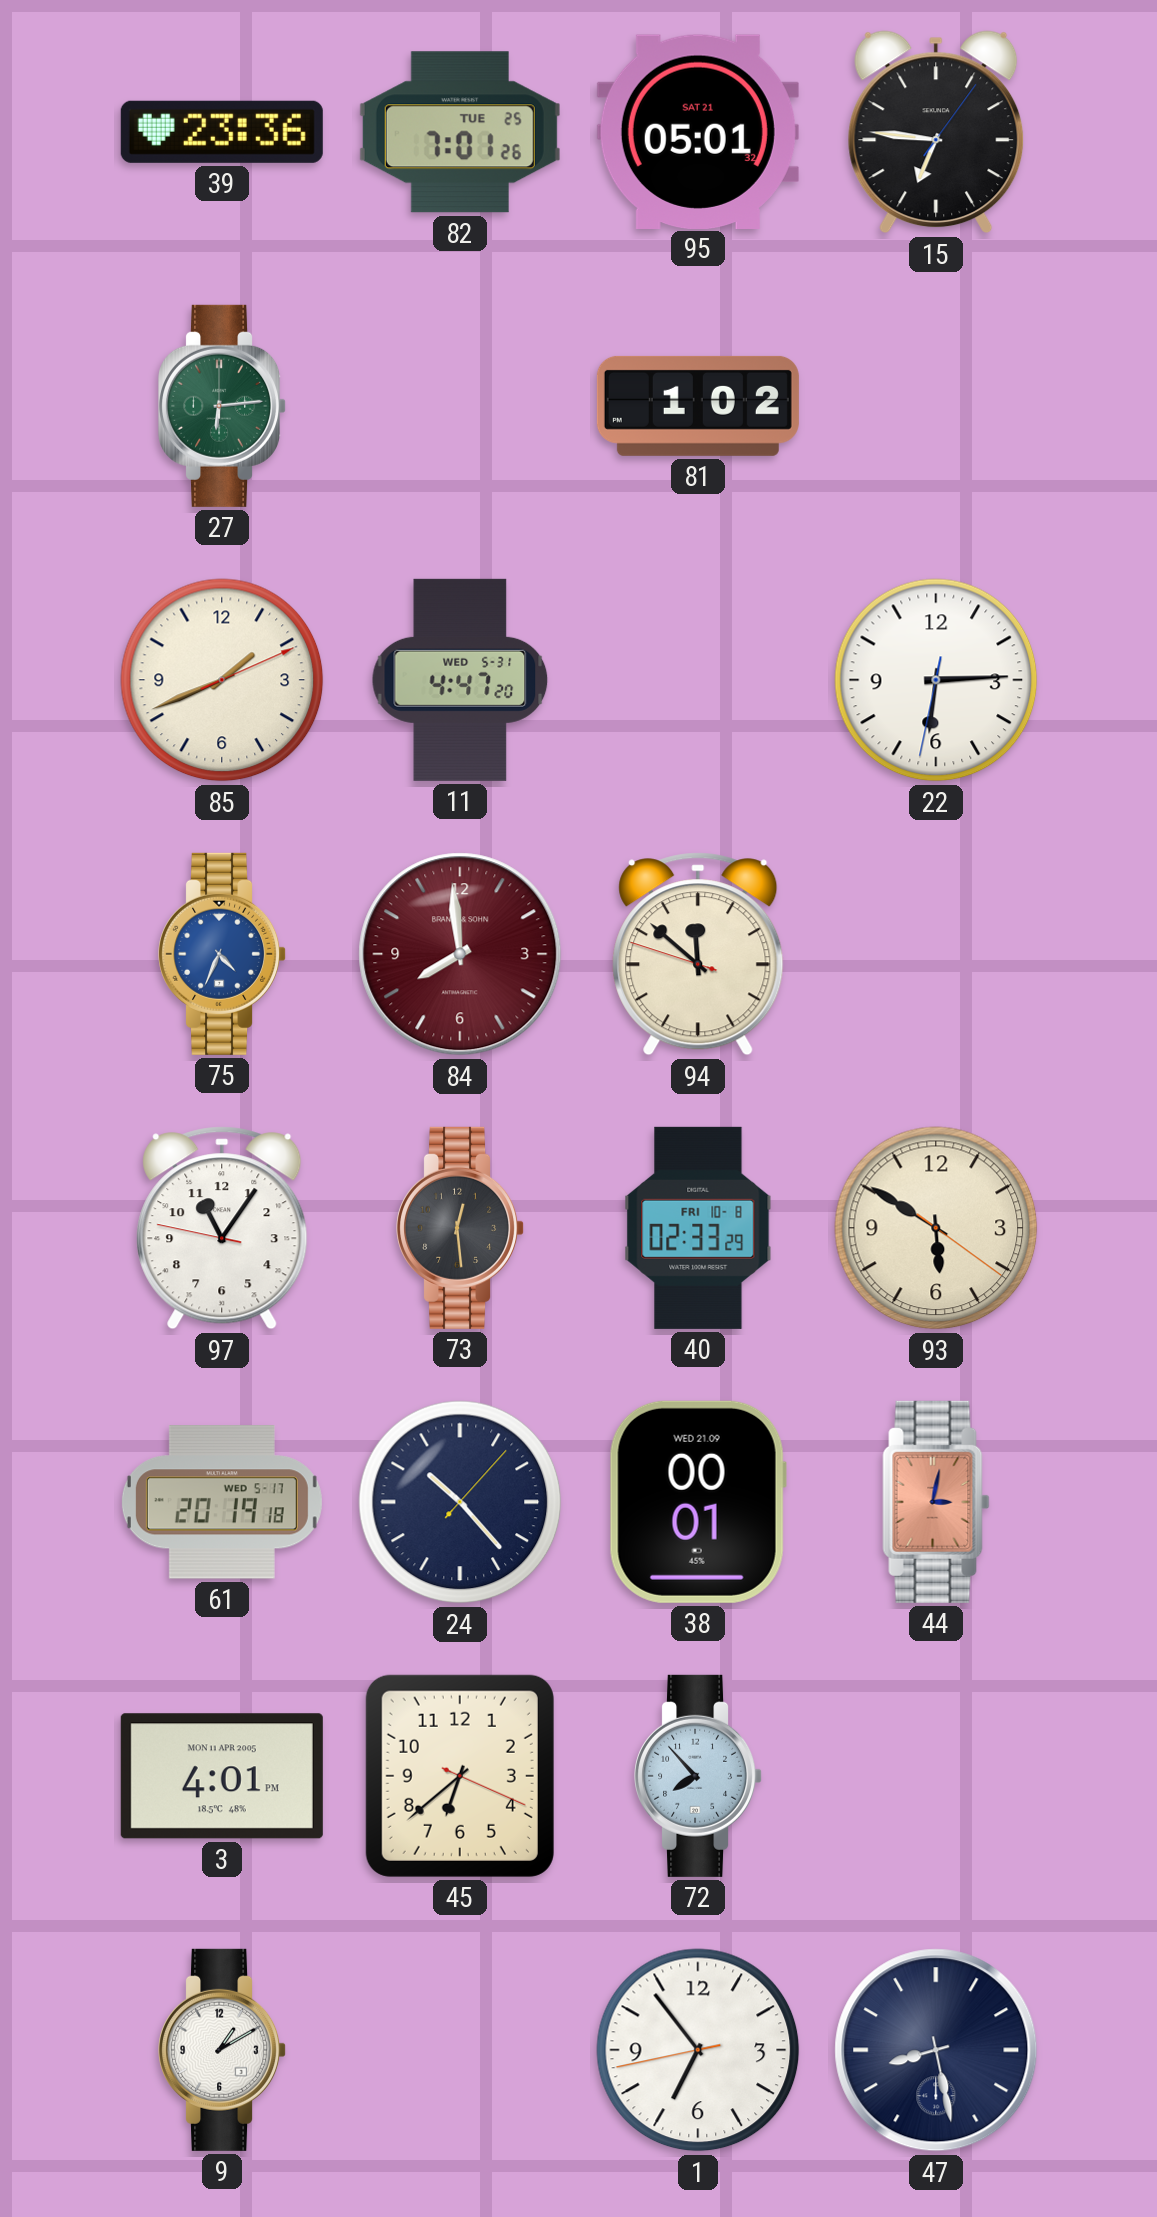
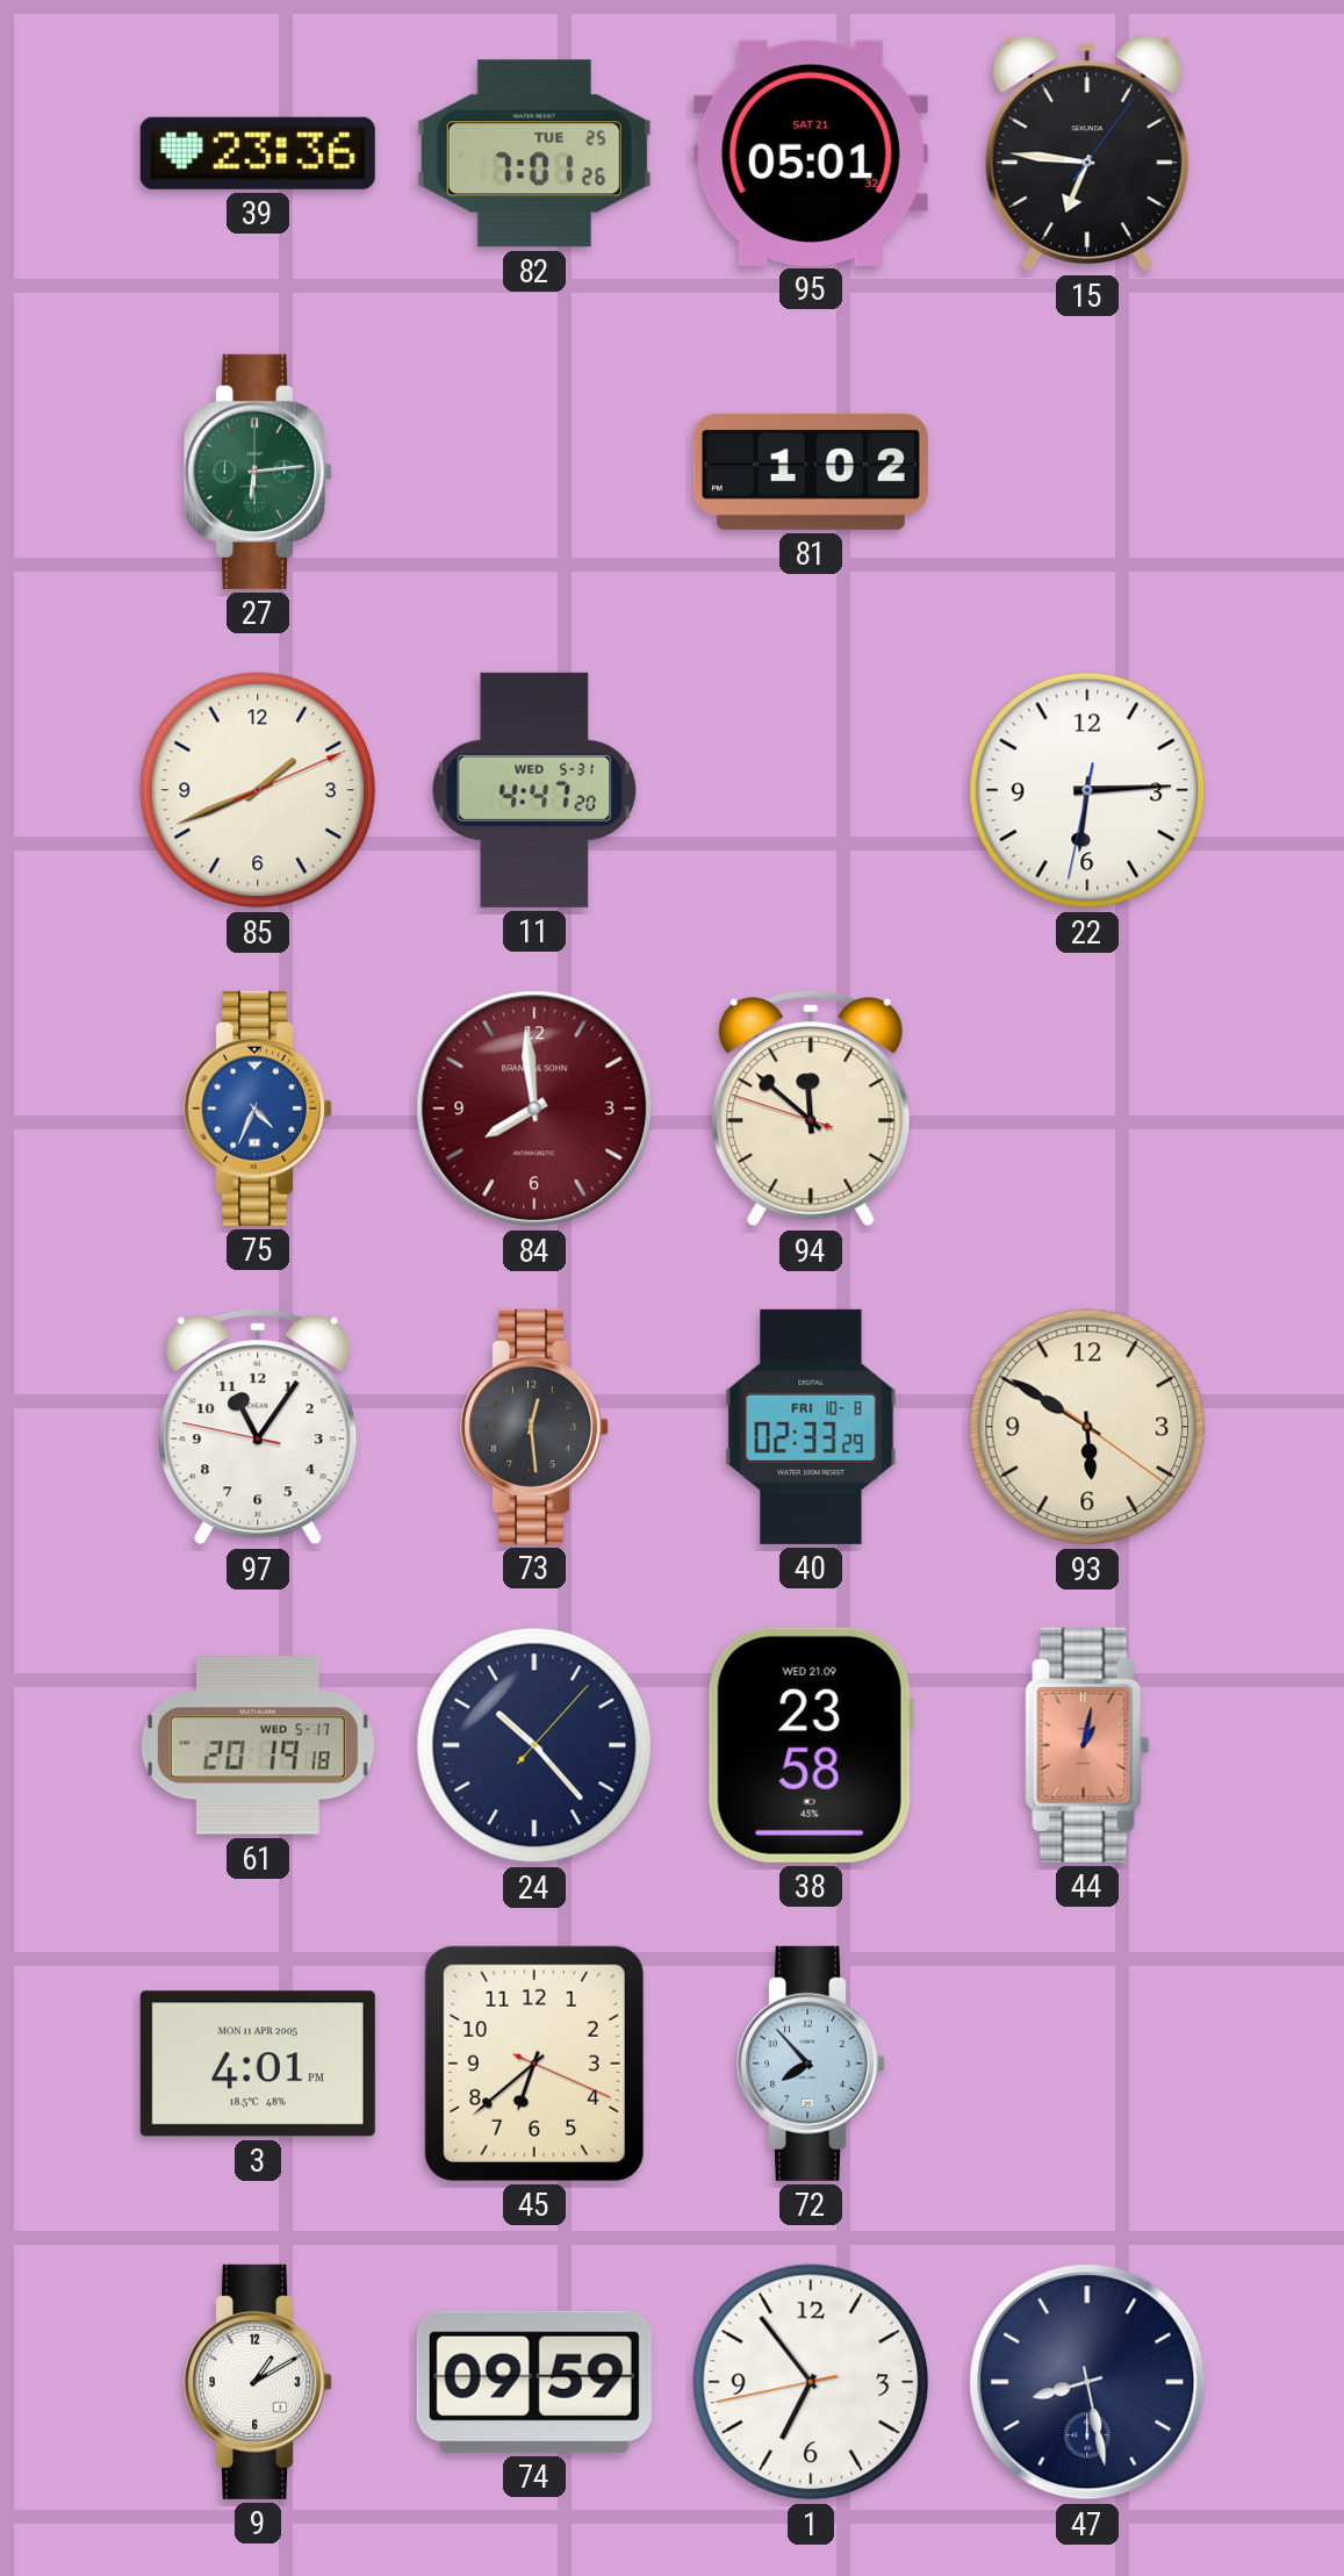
38: 00:01 -> 23:58 (811, 1745)
44: 3:02 -> 1:02 (1087, 1745)
74: none -> 09:59 (534, 2382)
